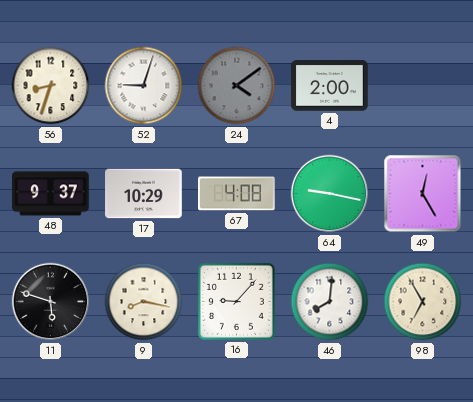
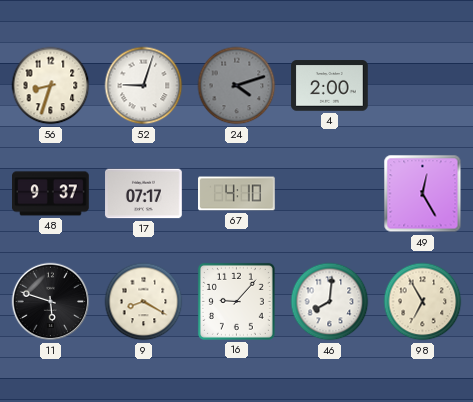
24: 4:09 -> 4:12 (237, 86)
17: 10:29 -> 07:17 (144, 194)
67: 4:08 -> 4:10 (237, 194)
64: 9:17 -> none (330, 194)
9: 8:17 -> 8:20 (144, 302)
